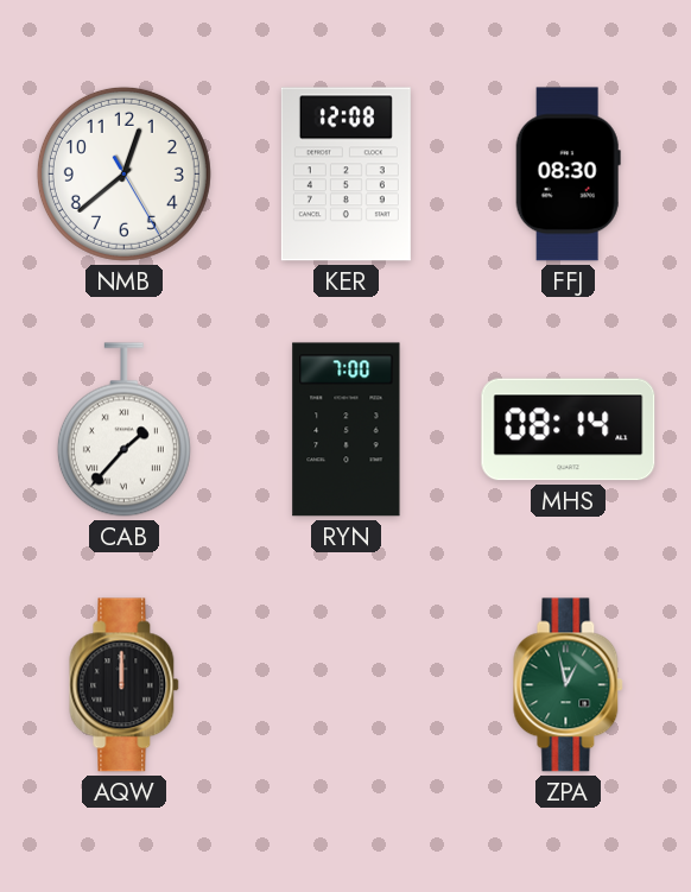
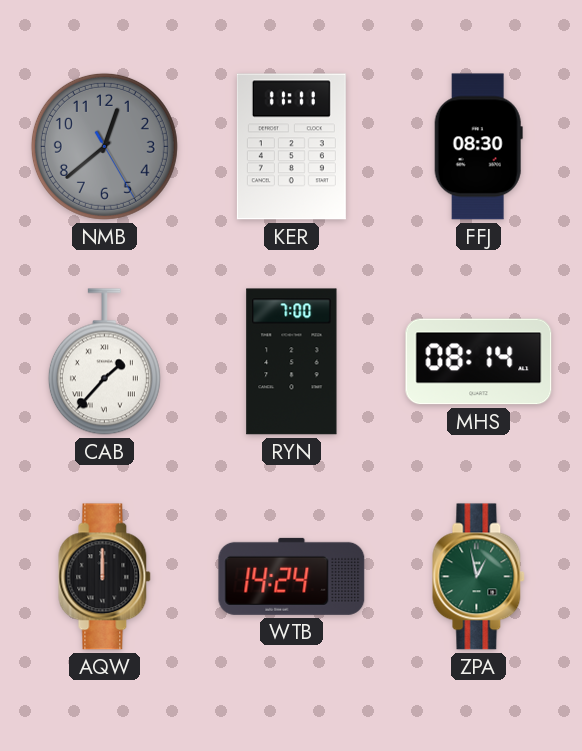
NMB dial: white -> grey (104, 146)
KER: 12:08 -> 11:11 (291, 147)
WTB: none -> 14:24 (292, 576)
